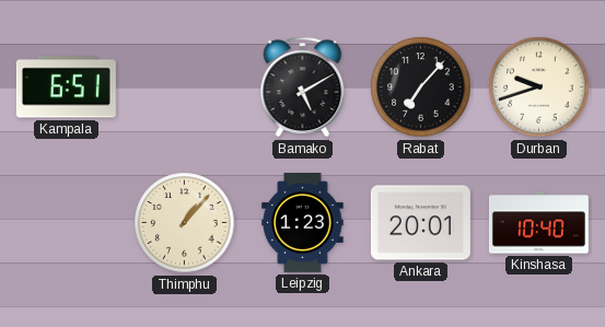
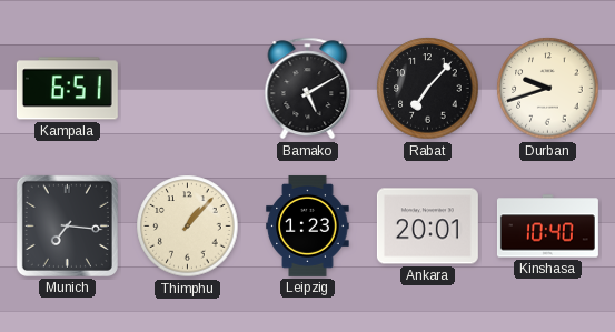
Munich: none -> 7:16 (67, 225)
